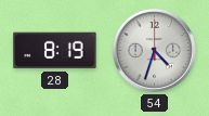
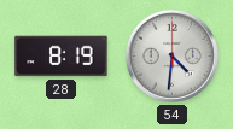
54: 4:33 -> 4:31 (171, 55)
